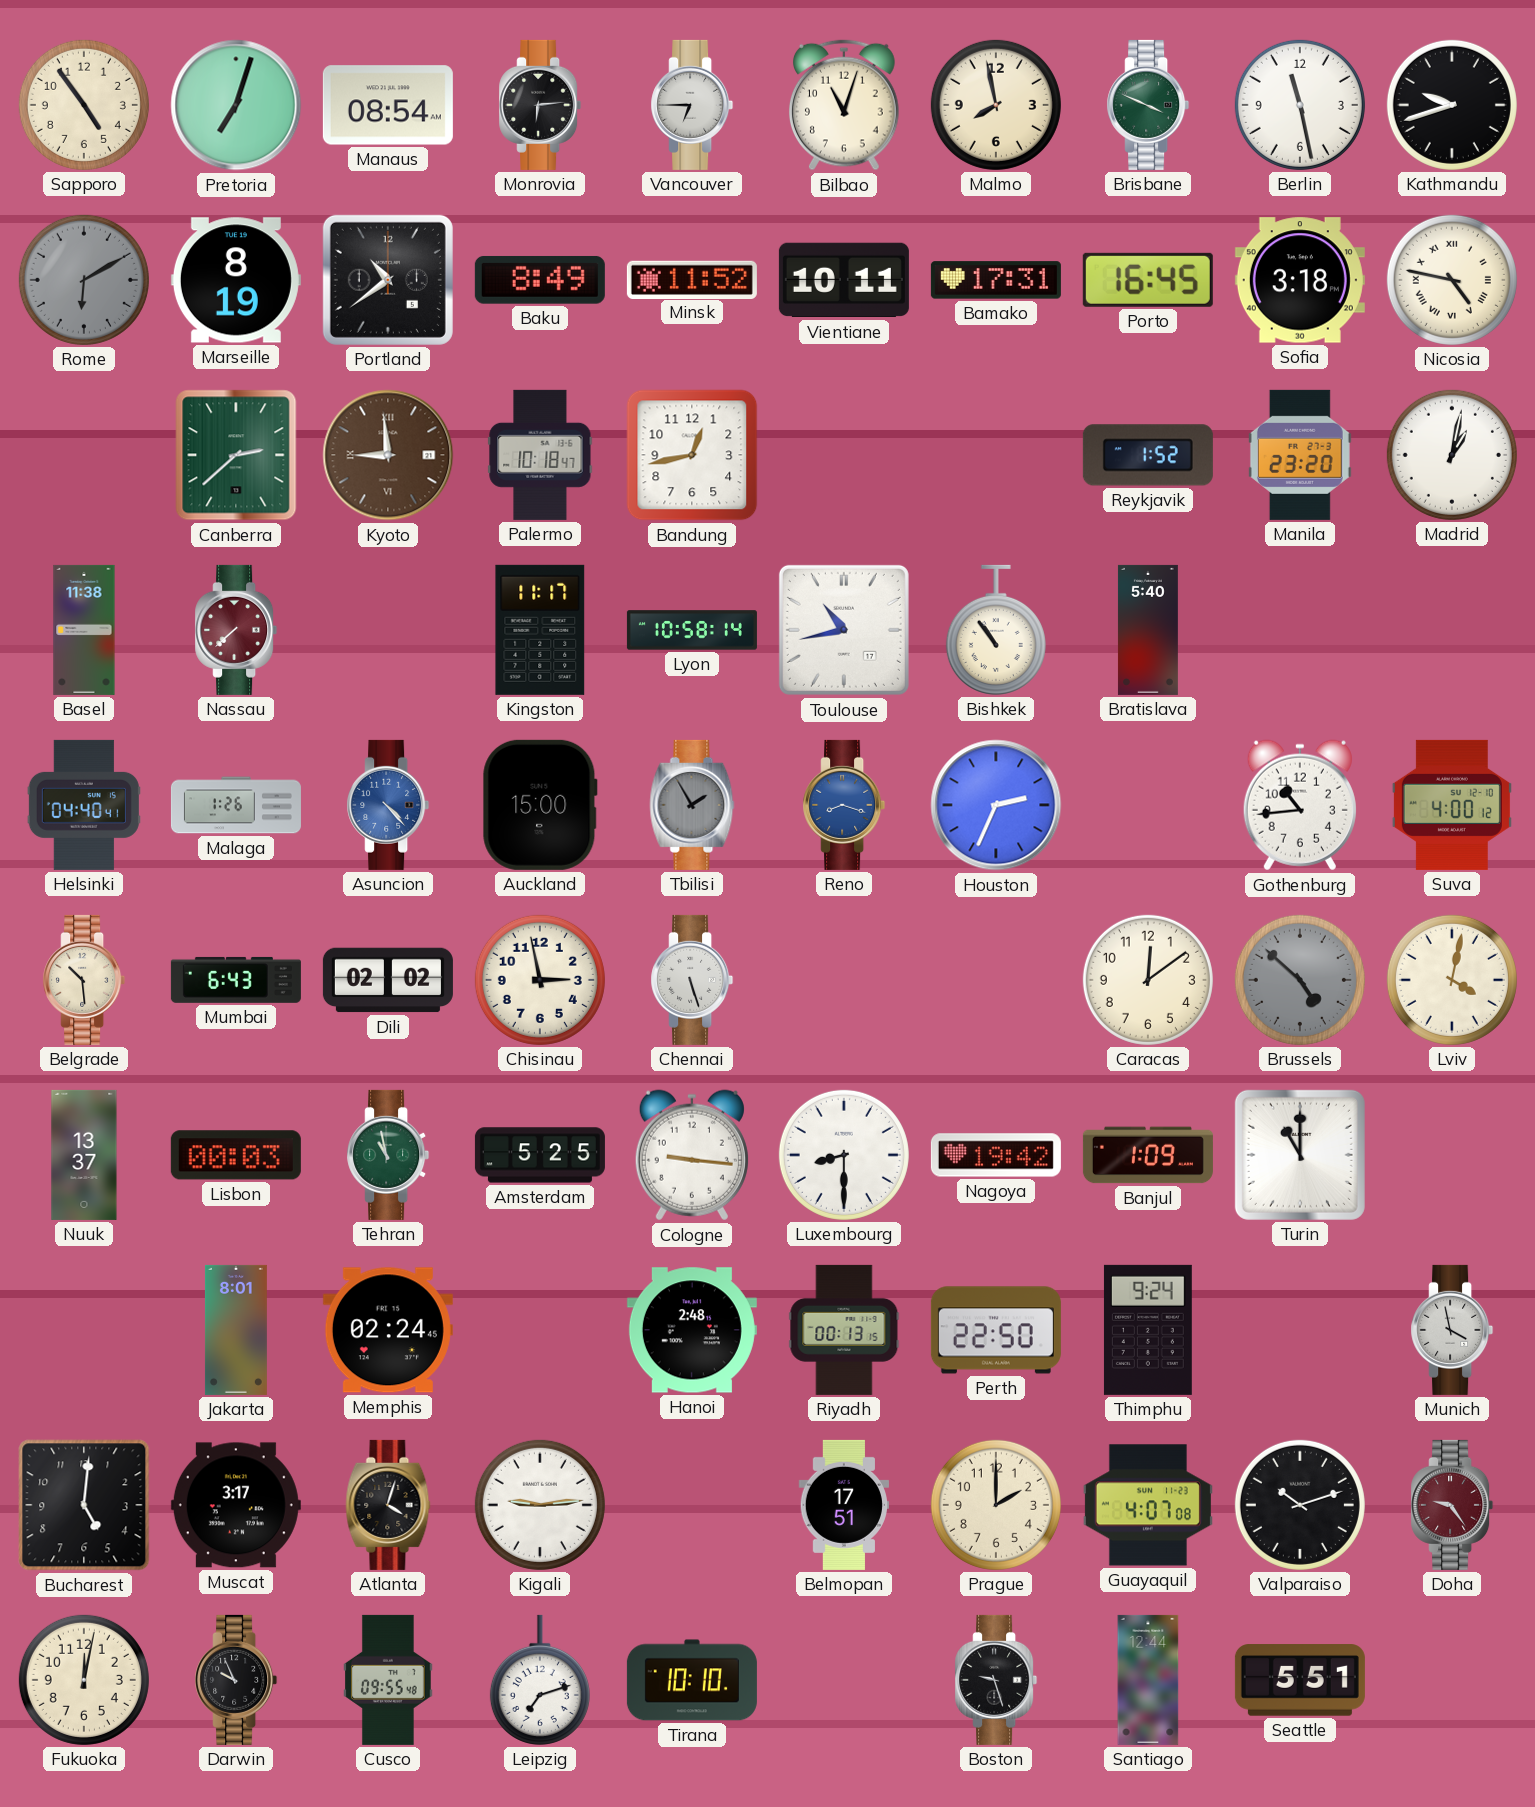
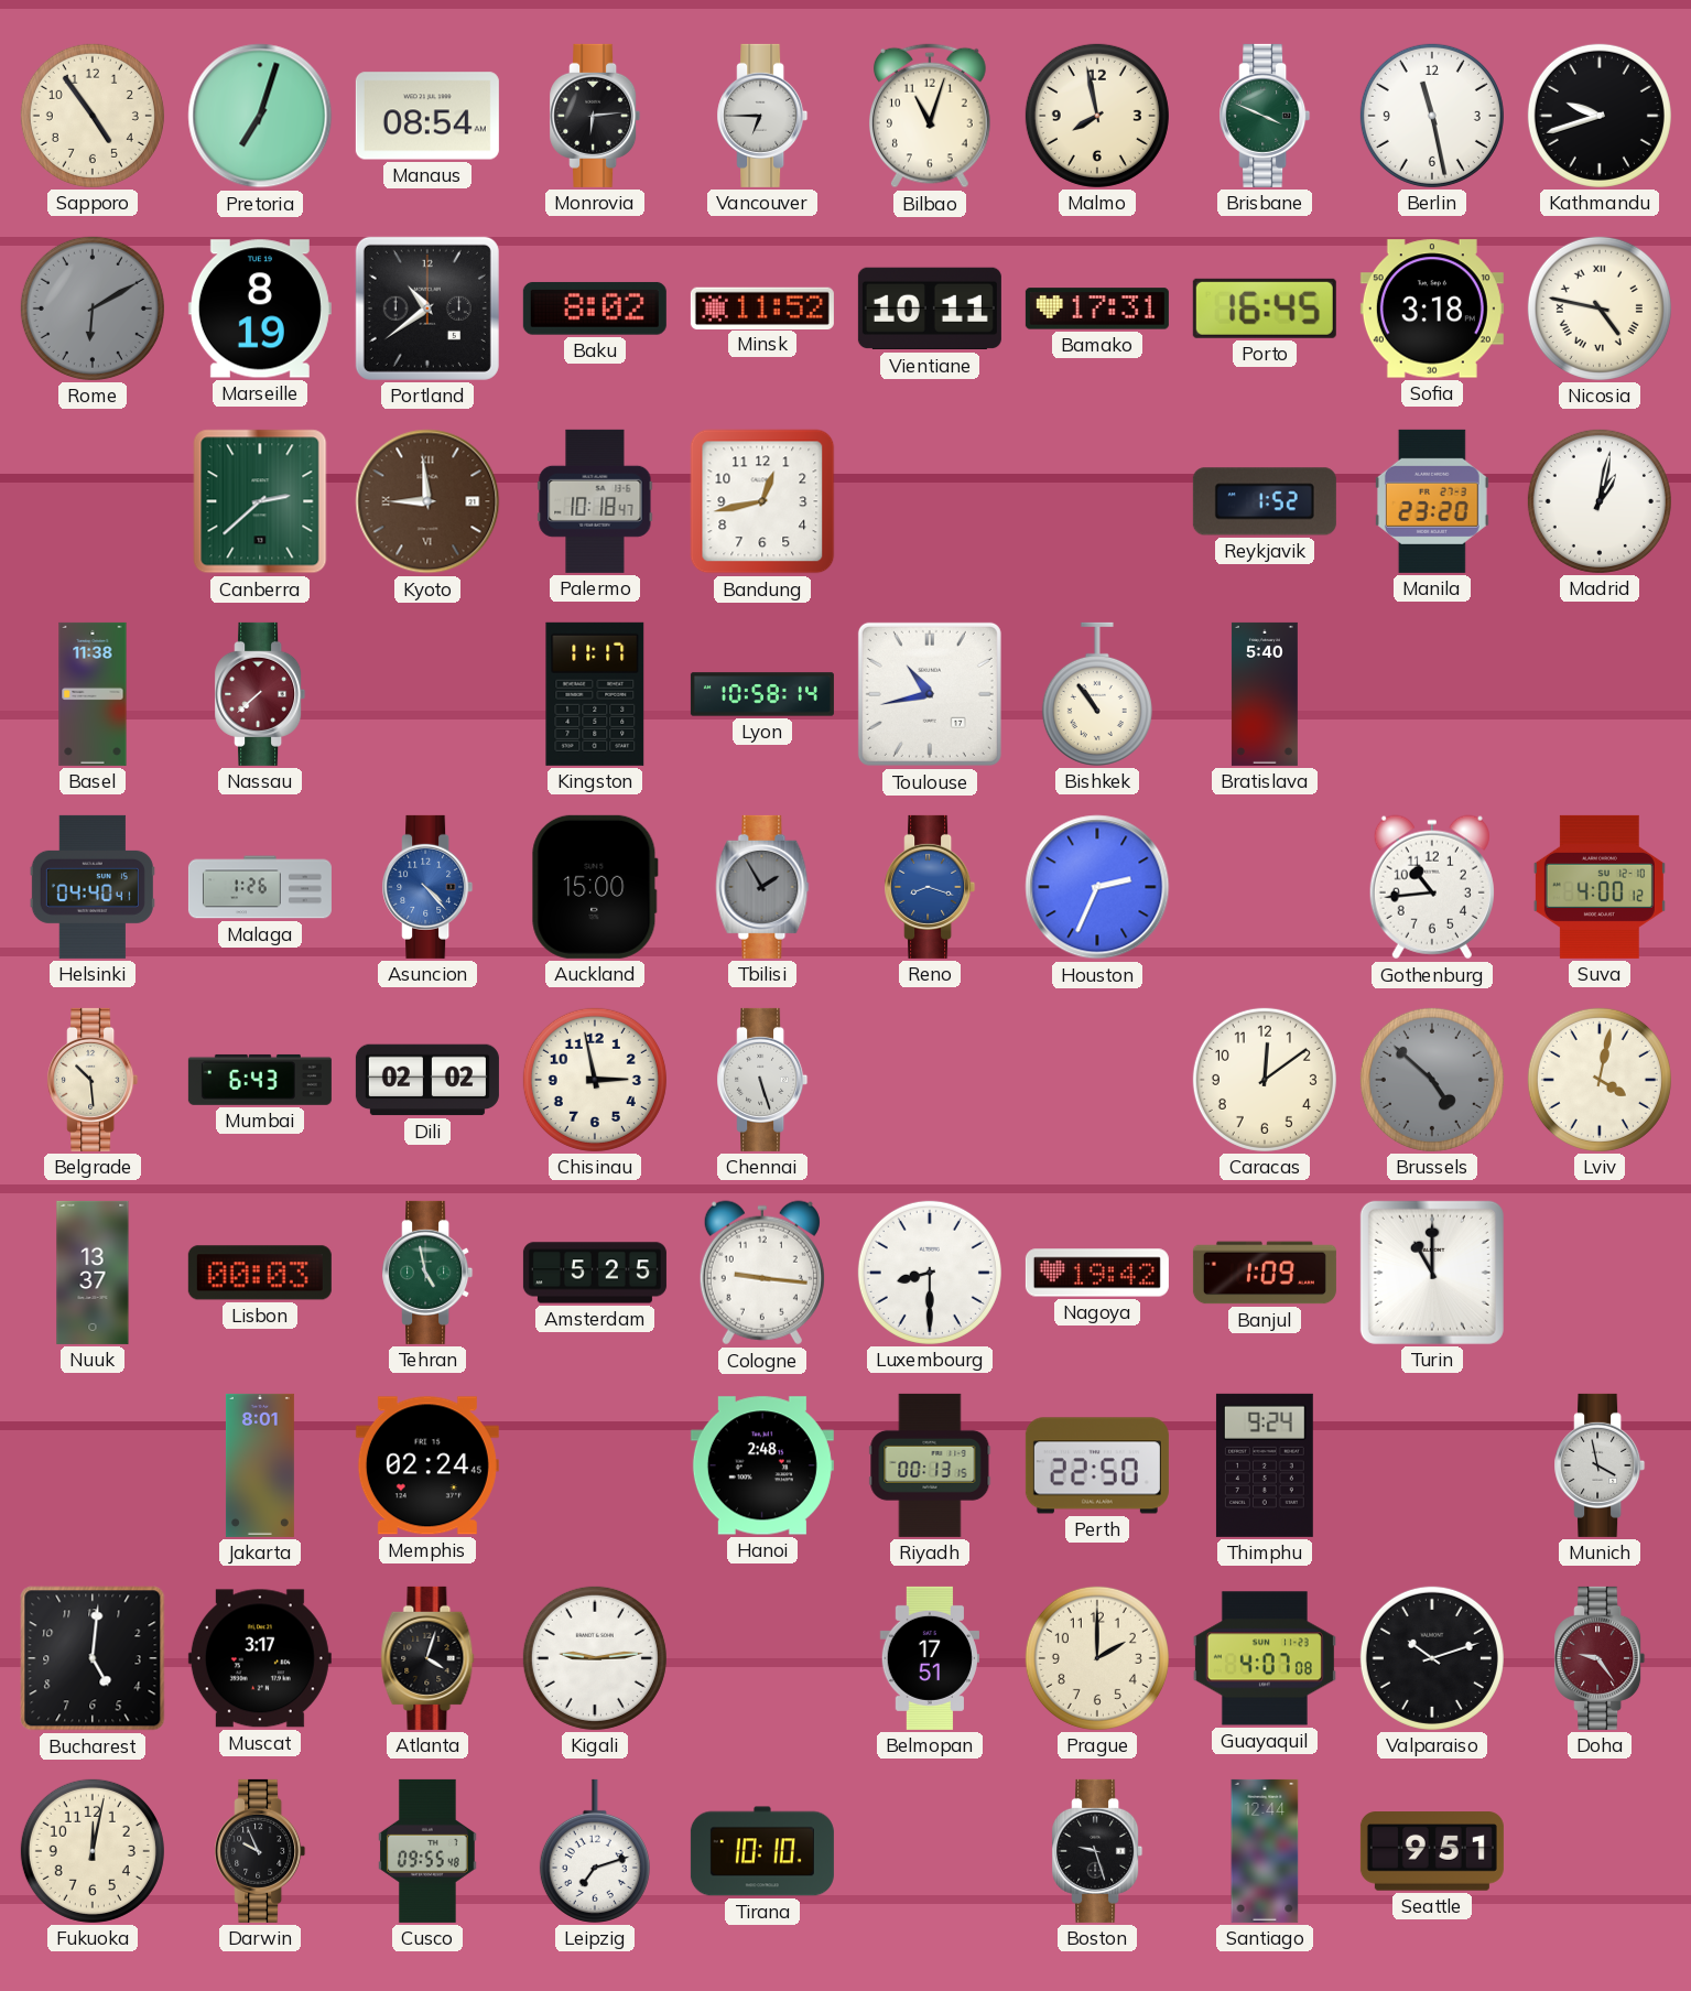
Baku: 8:49 -> 8:02 (595, 309)
Tehran: 10:58 -> 4:58 (427, 1273)
Seattle: 5:51 -> 9:51 (1432, 1851)
